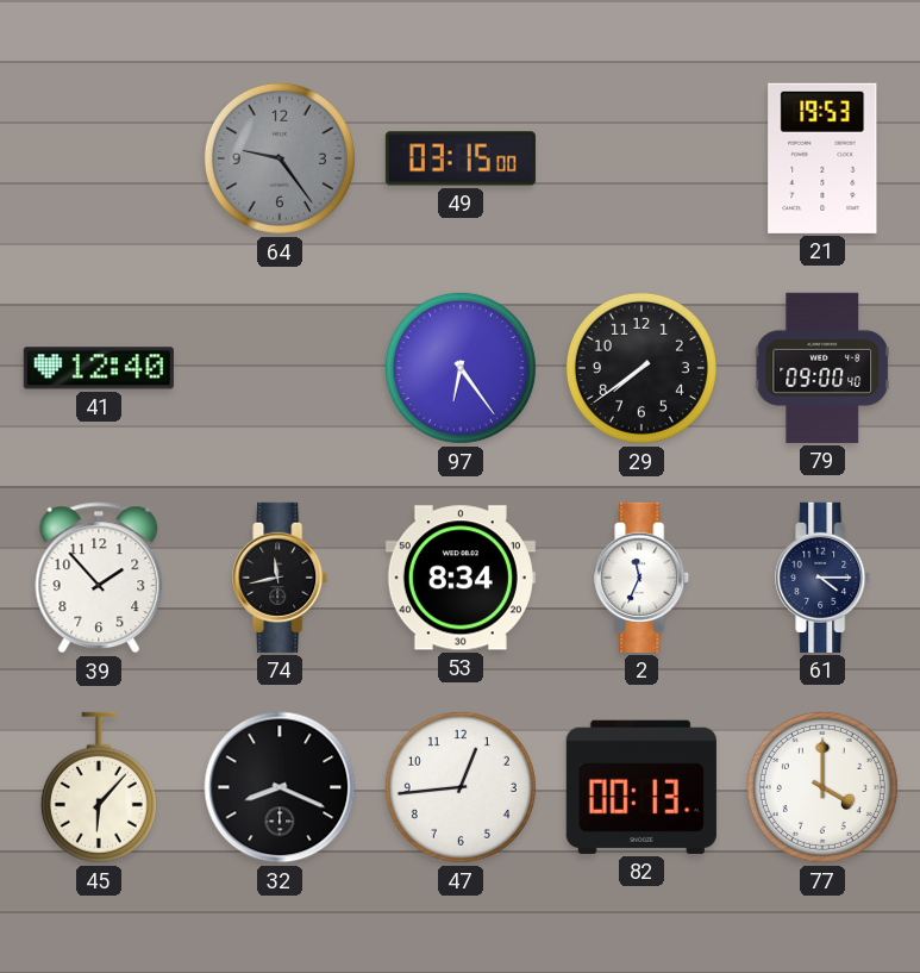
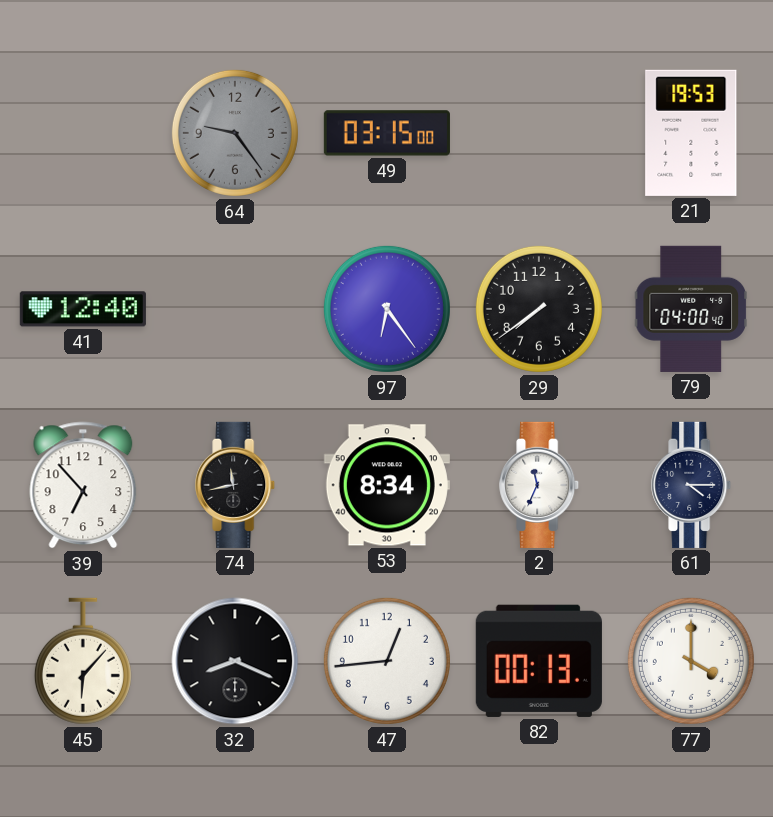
79: 09:00 -> 04:00 (690, 309)
39: 1:53 -> 6:53 (83, 485)
